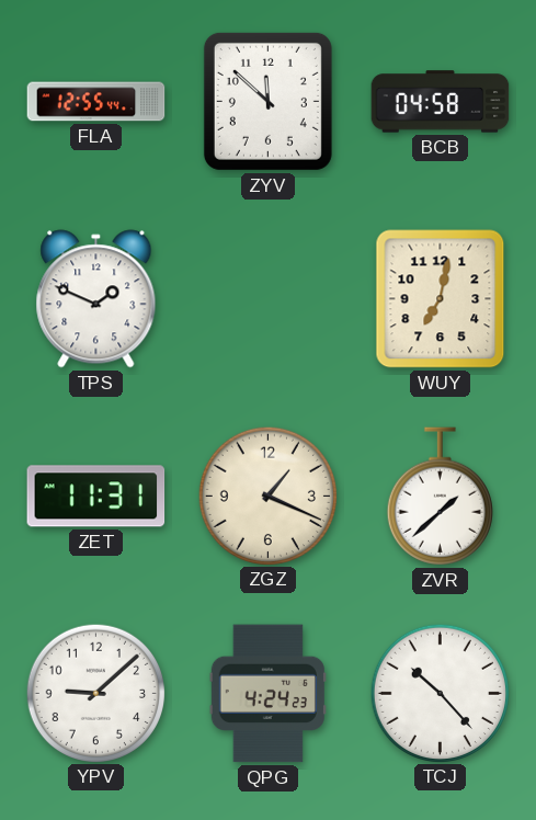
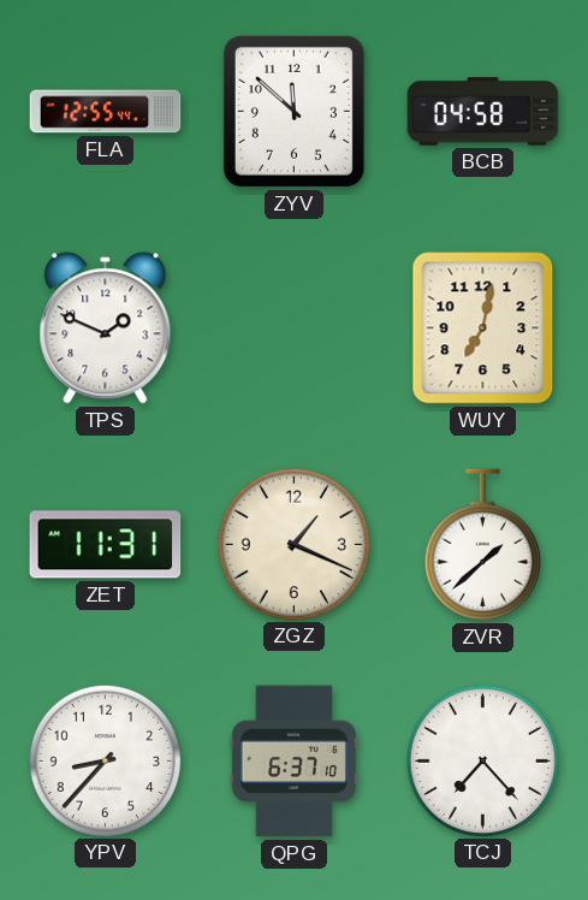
YPV: 9:08 -> 8:37 (105, 760)
QPG: 4:24 -> 6:37 (293, 762)
TCJ: 10:23 -> 7:23 (482, 760)
